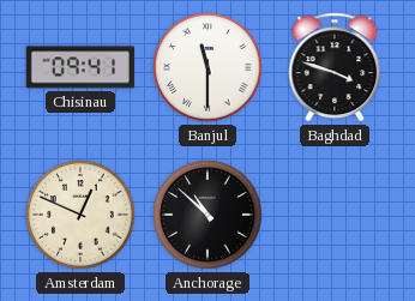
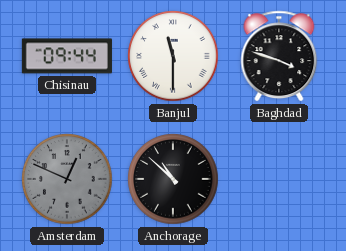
Chisinau: 09:41 -> 09:44 (67, 56)
Amsterdam dial: cream -> grey (67, 179)
